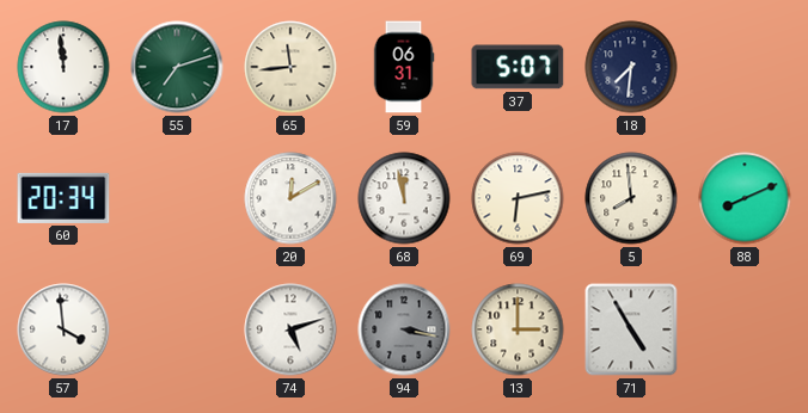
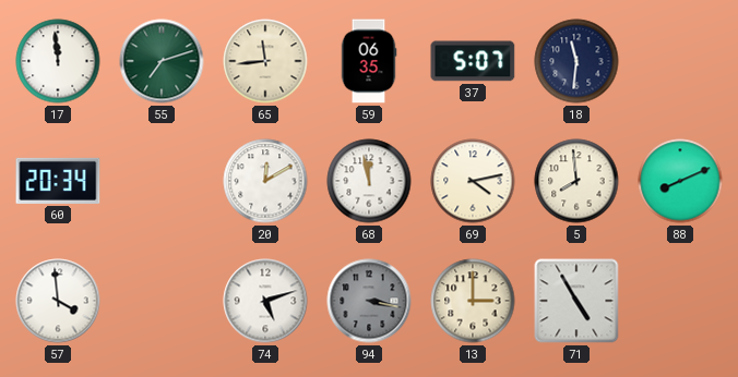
59: 06:31 -> 06:35 (369, 61)
18: 7:31 -> 11:31 (576, 61)
69: 6:13 -> 4:13 (473, 181)
